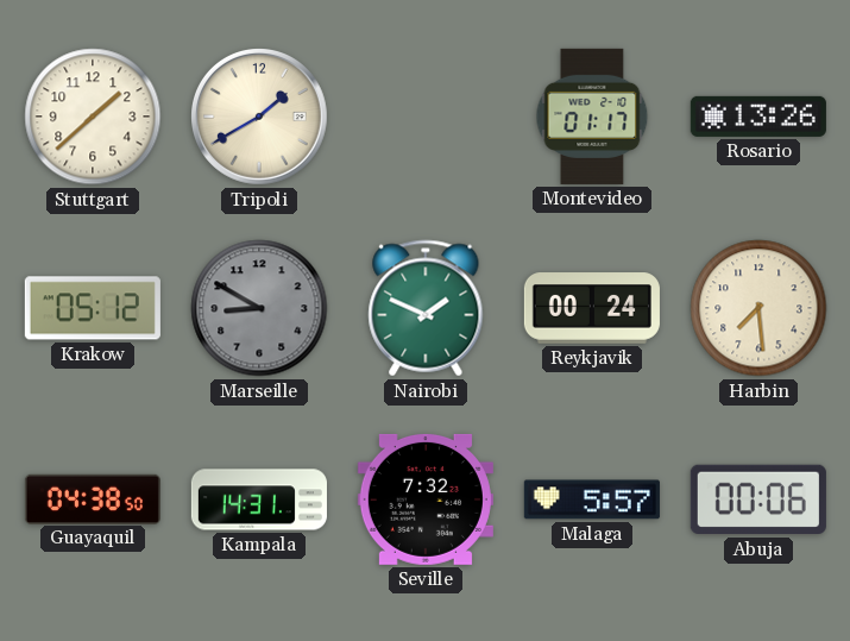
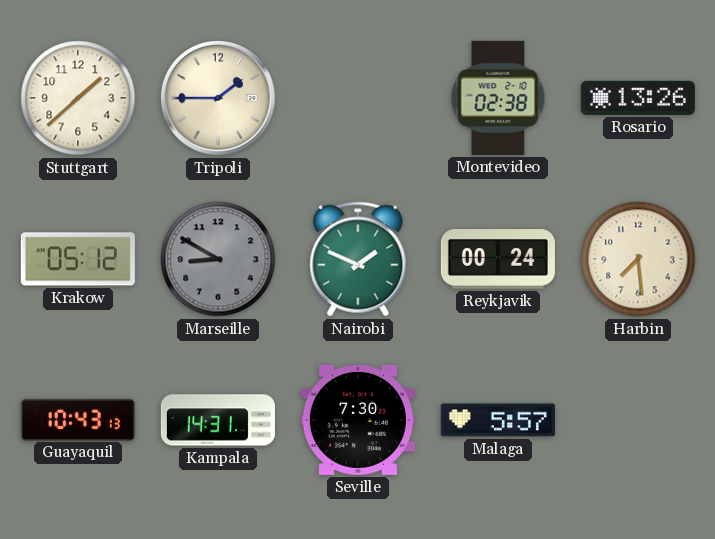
Tripoli: 1:40 -> 1:45 (219, 99)
Montevideo: 01:17 -> 02:38 (498, 98)
Guayaquil: 04:38 -> 10:43 (78, 419)
Seville: 7:32 -> 7:30 (358, 420)
Abuja: 00:06 -> none (758, 499)
